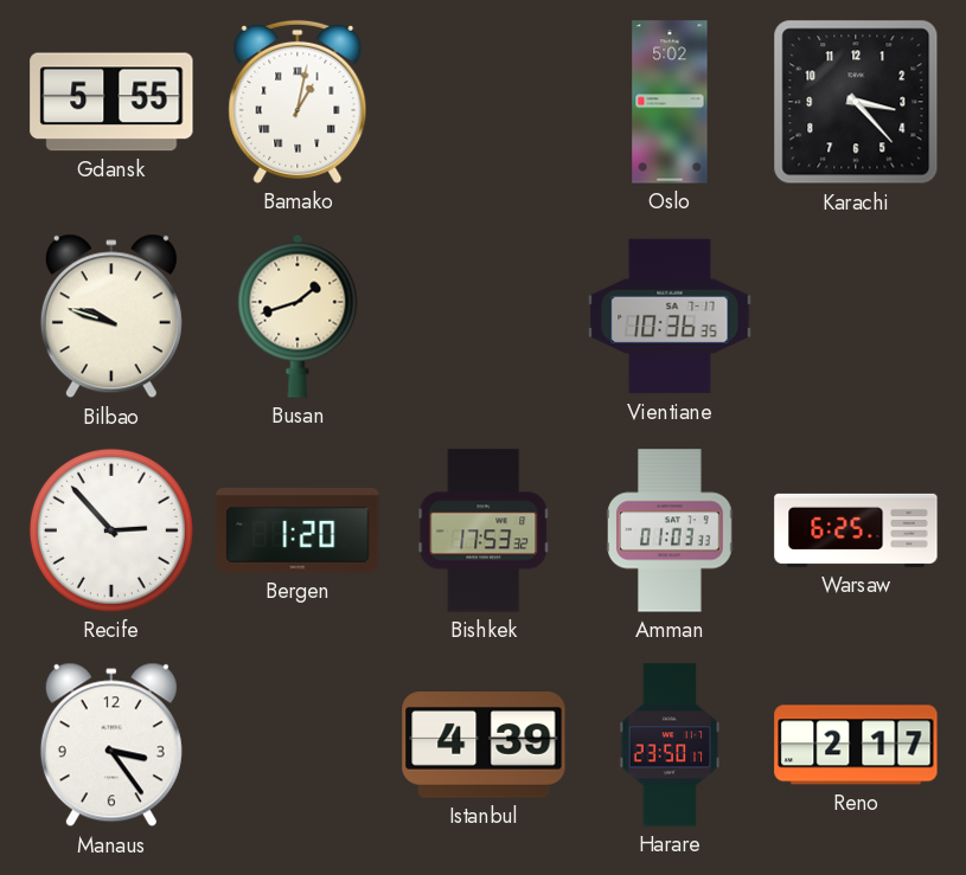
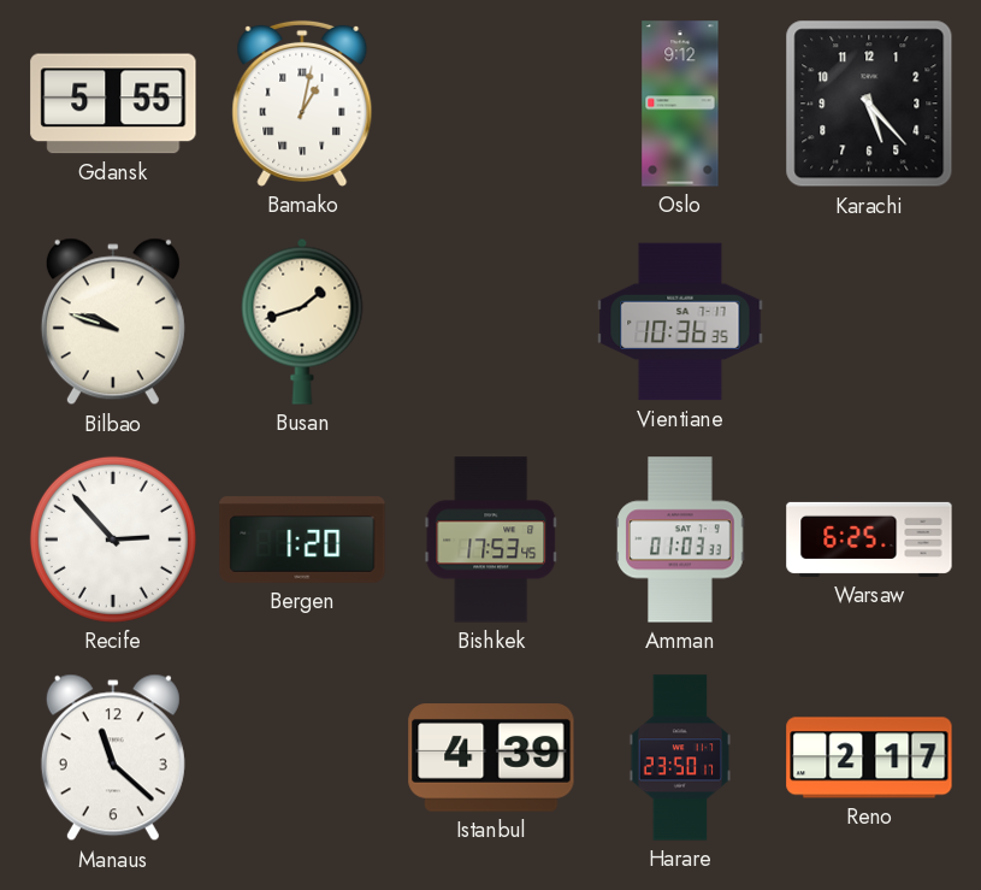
Oslo: 5:02 -> 9:12 (680, 104)
Karachi: 3:23 -> 5:23 (869, 104)
Bishkek: 17:53:32 -> 17:53:45 (491, 540)
Manaus: 3:24 -> 11:22 (113, 758)
